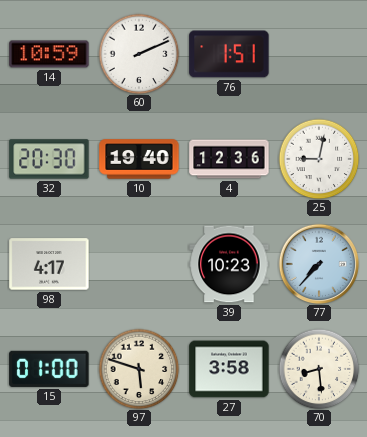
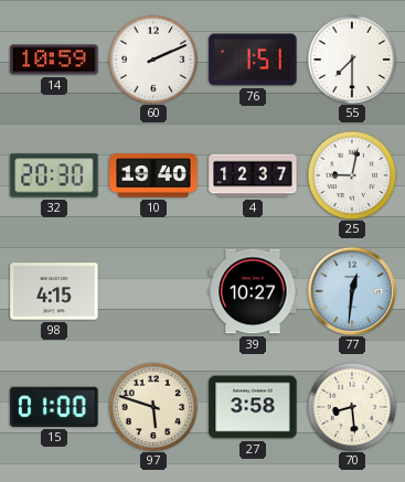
55: none -> 7:30 (352, 60)
4: 12:36 -> 12:37 (253, 175)
98: 4:17 -> 4:15 (54, 291)
39: 10:23 -> 10:27 (253, 291)
77: 7:37 -> 12:31 (352, 291)
